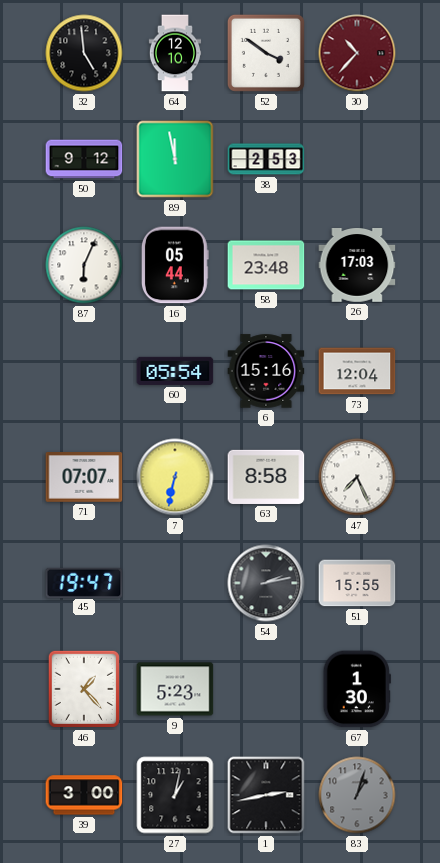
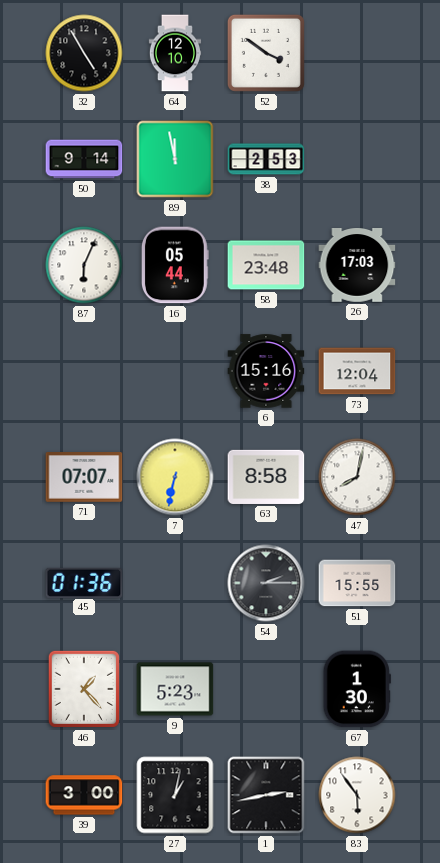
32: 4:59 -> 4:55 (84, 53)
30: 10:37 -> none (357, 53)
50: 9:12 -> 9:14 (84, 159)
60: 05:54 -> none (175, 371)
47: 7:26 -> 8:02 (357, 477)
45: 19:47 -> 01:36 (84, 582)
54: 2:13 -> 2:15 (266, 583)
83: 1:03 -> 5:54 (357, 795)
83 dial: grey -> white (357, 795)
